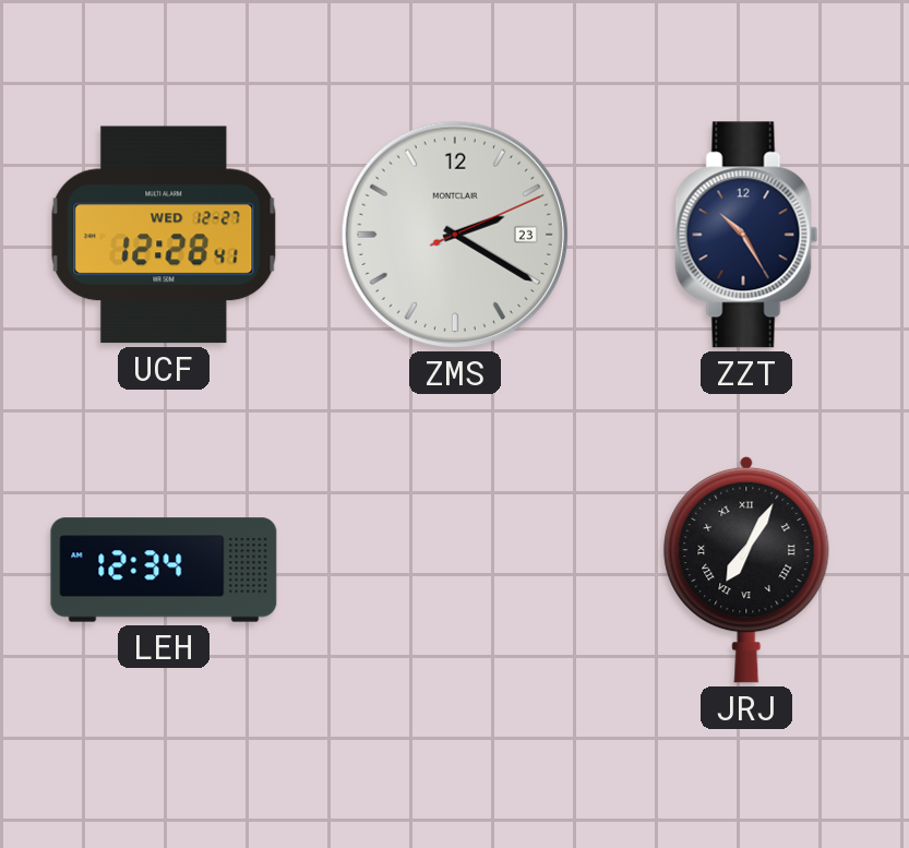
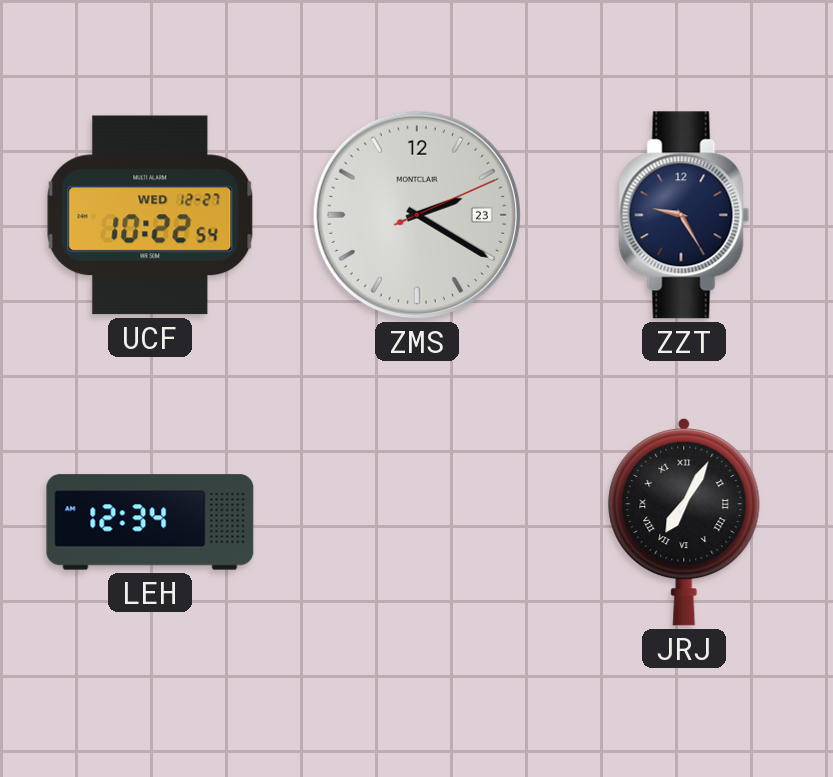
UCF: 12:28 -> 10:22 (150, 215)
ZZT: 10:25 -> 9:25 (684, 215)
